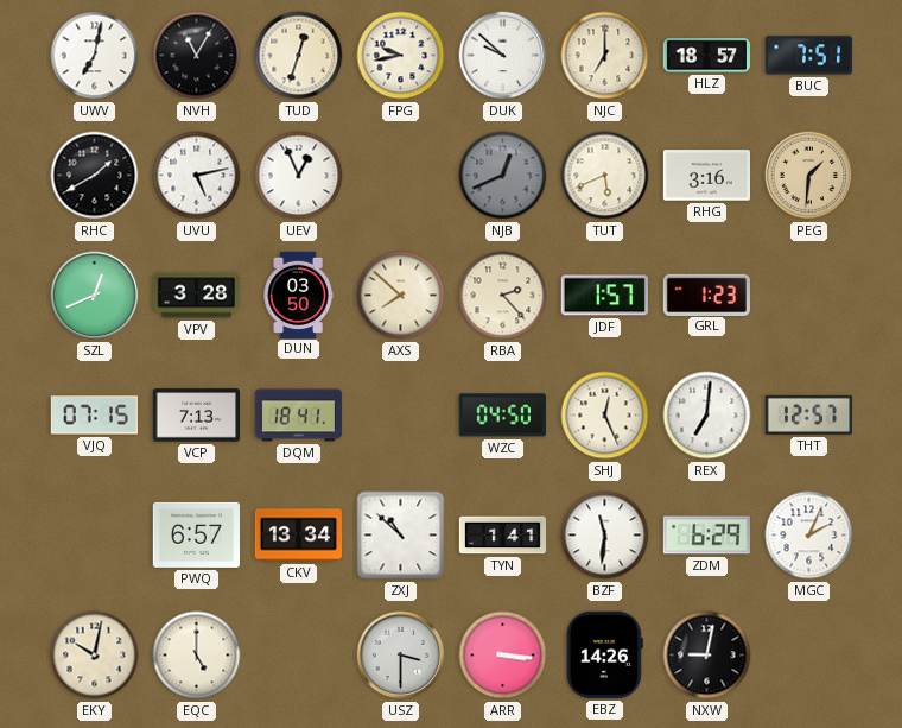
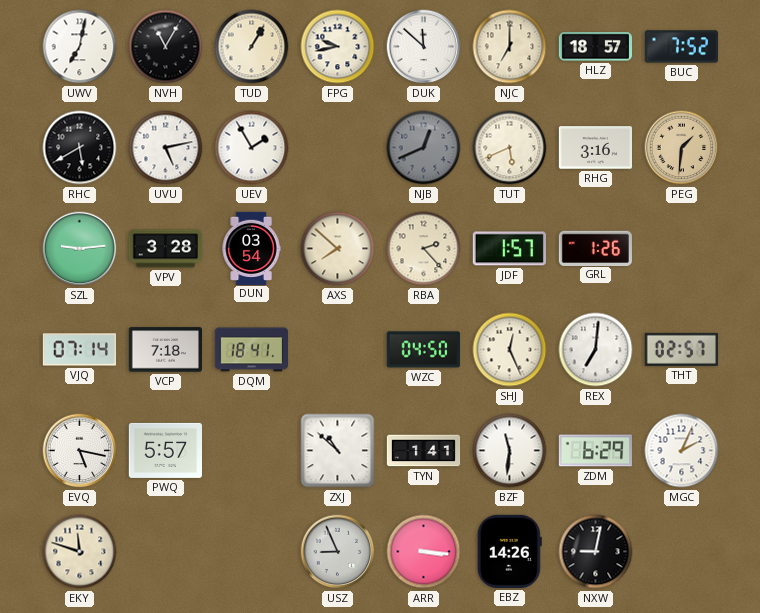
TUD: 12:33 -> 1:05 (252, 47)
DUK: 9:52 -> 11:52 (424, 47)
BUC: 7:51 -> 7:52 (681, 47)
RHC: 1:40 -> 5:40 (80, 148)
UEV: 12:56 -> 1:55 (252, 148)
SZL: 12:41 -> 9:14 (80, 249)
DUN: 03:50 -> 03:54 (251, 248)
GRL: 1:23 -> 1:26 (595, 248)
VJQ: 07:15 -> 07:14 (79, 350)
VCP: 7:13 -> 7:18 (165, 350)
THT: 12:57 -> 02:57 (681, 349)
EVQ: none -> 5:17 (80, 451)
PWQ: 6:57 -> 5:57 (165, 450)
CKV: 13:34 -> none (298, 536)
EKY: 10:02 -> 11:48 (80, 552)
EQC: 5:00 -> none (197, 656)
USZ: 3:30 -> 8:56 (338, 552)
